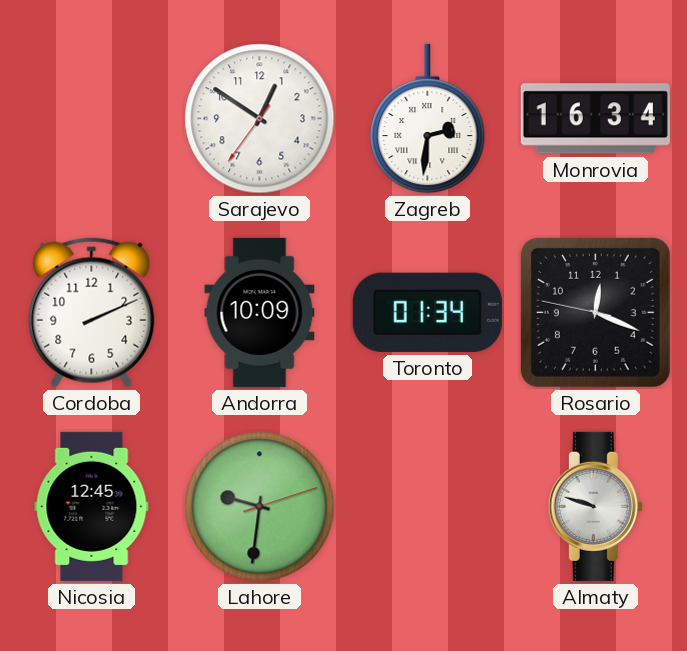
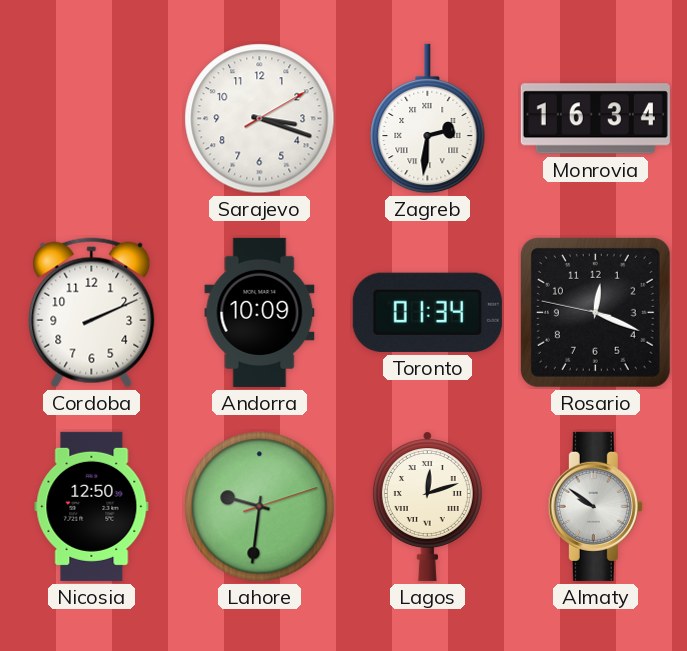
Sarajevo: 12:50 -> 3:18 (260, 119)
Nicosia: 12:45 -> 12:50 (92, 506)
Lagos: none -> 12:12 (427, 506)
Almaty: 9:48 -> 9:51 (595, 506)
